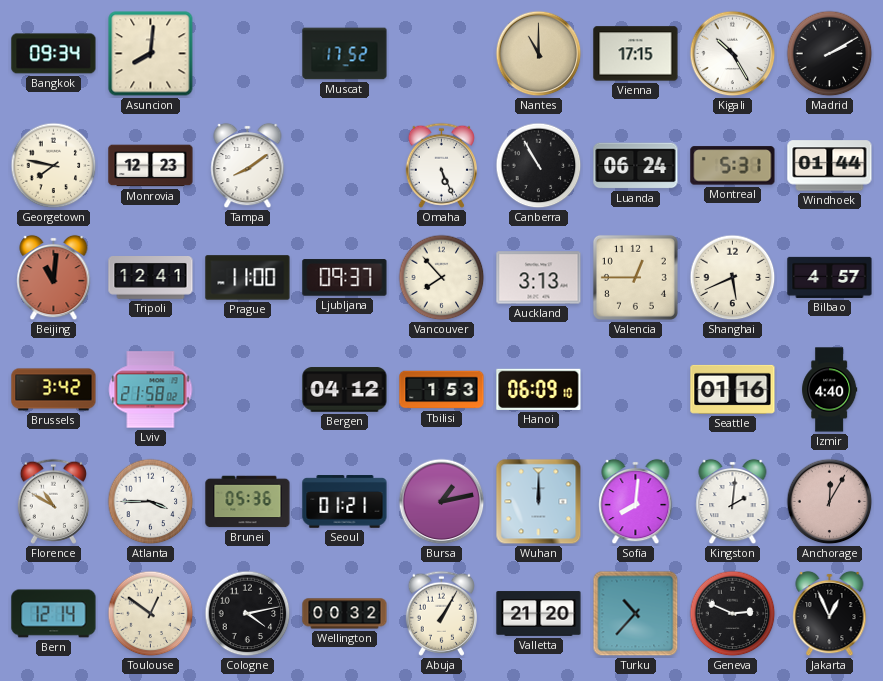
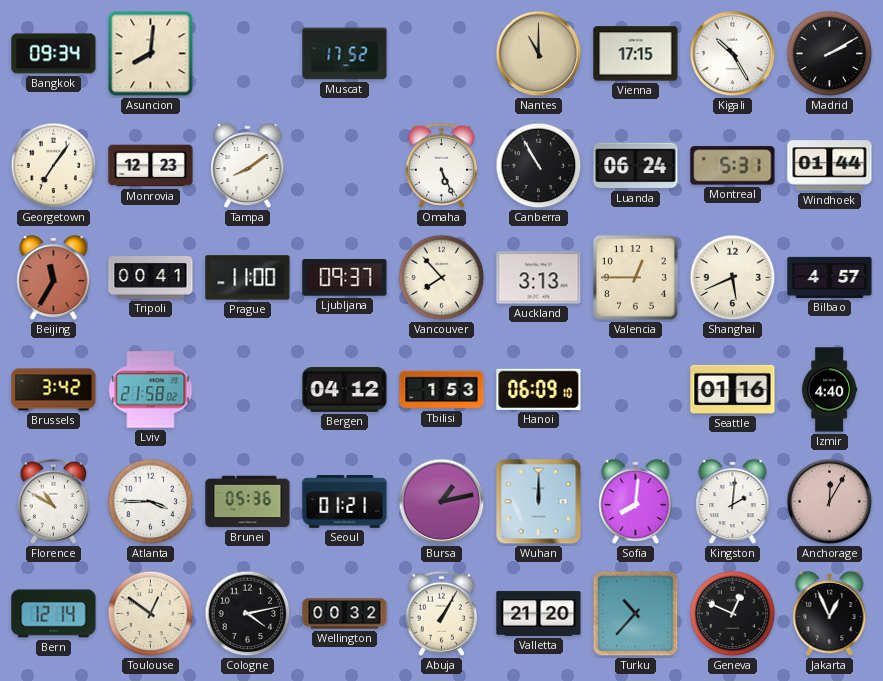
Georgetown: 7:47 -> 7:06 (54, 166)
Beijing: 11:01 -> 11:35 (54, 278)
Tripoli: 12:41 -> 00:41 (151, 278)
Geneva: 2:49 -> 12:49 (733, 614)
